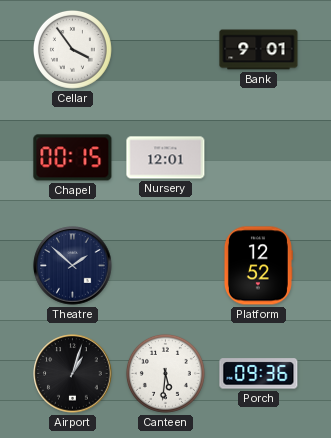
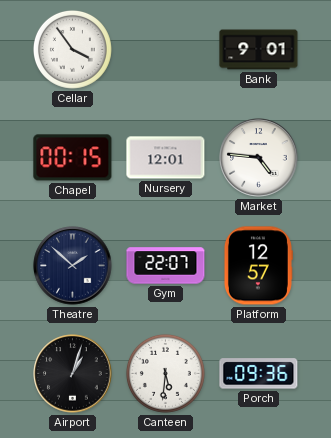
Market: none -> 4:46 (259, 158)
Gym: none -> 22:07 (166, 266)
Platform: 12:52 -> 12:57 (258, 266)
